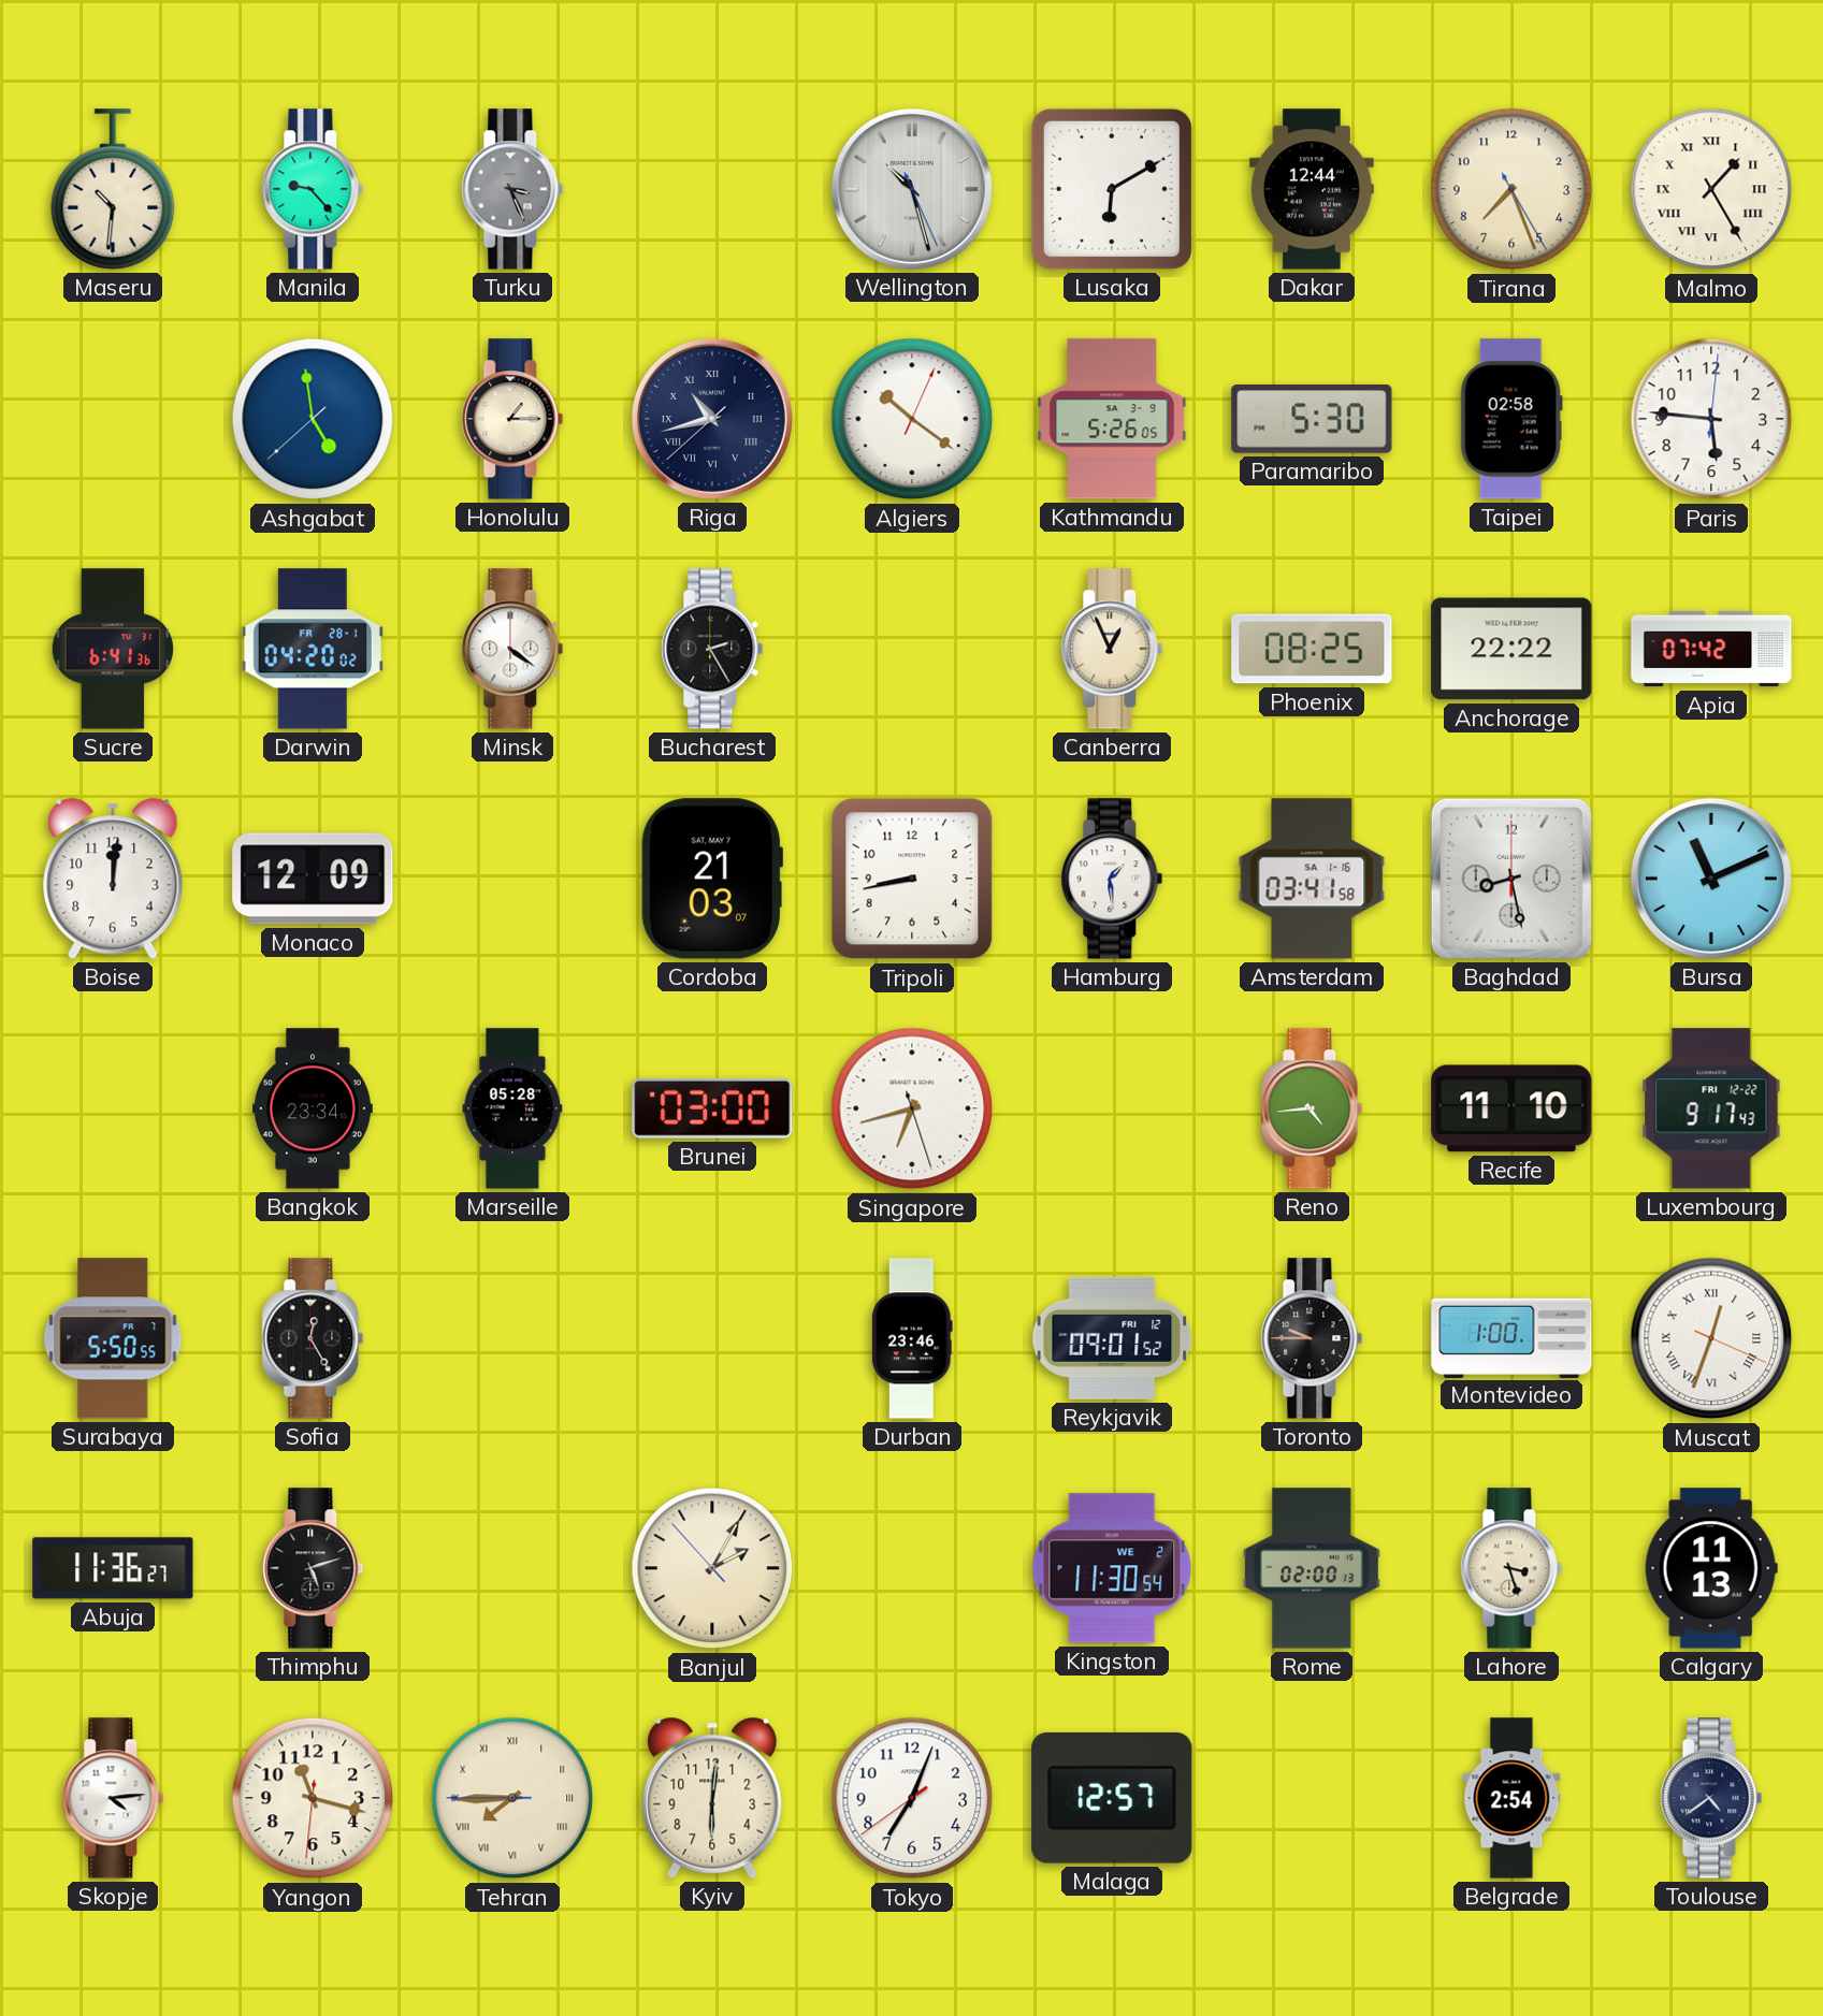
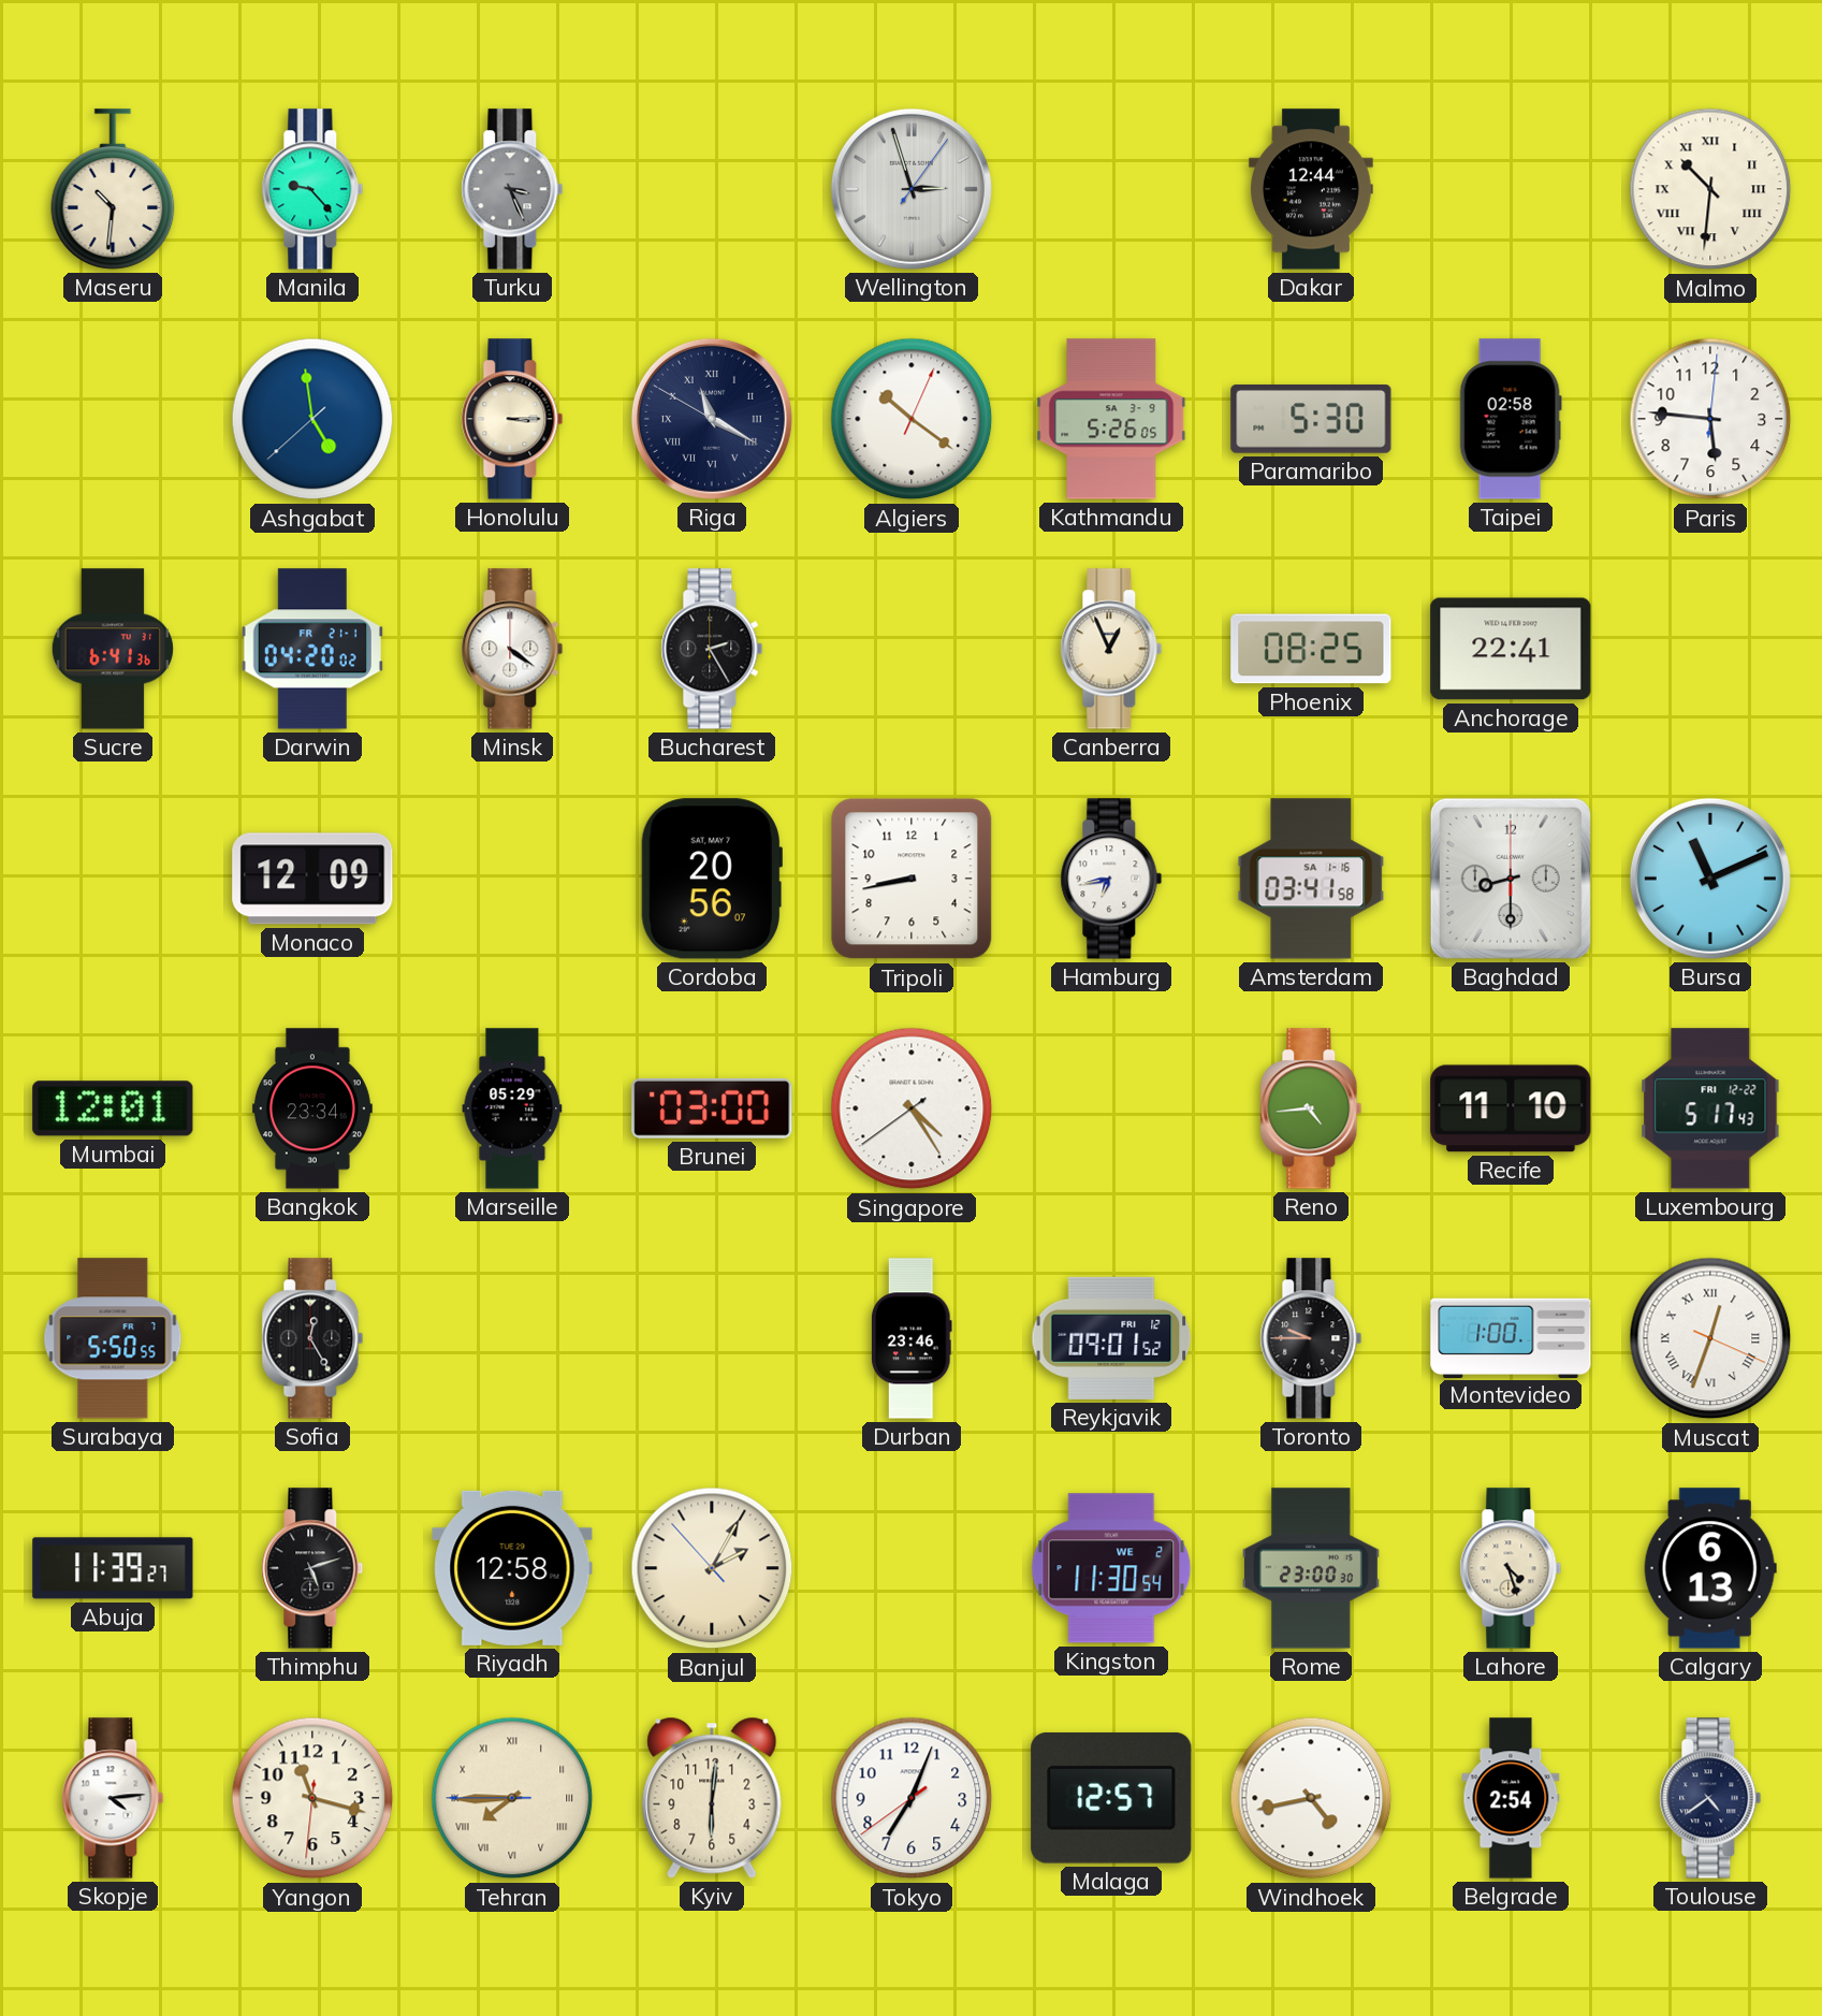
Wellington: 10:27 -> 2:57 (912, 189)
Lusaka: 6:10 -> none (1112, 189)
Tirana: 7:26 -> none (1511, 189)
Malmo: 1:25 -> 10:31 (1710, 189)
Honolulu: 1:15 -> 3:15 (512, 419)
Riga: 10:42 -> 11:19 (712, 419)
Darwin date: FR 28-1 -> FR 21-1 (312, 649)
Anchorage: 22:22 -> 22:41 (1511, 649)
Apia: 07:42 -> none (1711, 649)
Boise: 12:01 -> none (113, 879)
Cordoba: 21:03 -> 20:56 (712, 879)
Hamburg: 1:29 -> 6:43 (1111, 879)
Baghdad: 8:28 -> 8:30 (1511, 879)
Mumbai: none -> 12:01 (113, 1108)
Marseille: 05:28 -> 05:29 (512, 1108)
Singapore: 6:42 -> 4:24 (912, 1108)
Luxembourg: 9:17 -> 5:17 (1710, 1108)
Abuja: 11:36 -> 11:39 (113, 1568)
Riyadh: none -> 12:58 (512, 1568)
Rome: 02:00 -> 23:00 (1311, 1568)
Lahore: 3:27 -> 4:27 (1511, 1568)
Calgary: 11:13 -> 6:13 (1710, 1568)
Windhoek: none -> 4:43 (1311, 1798)
